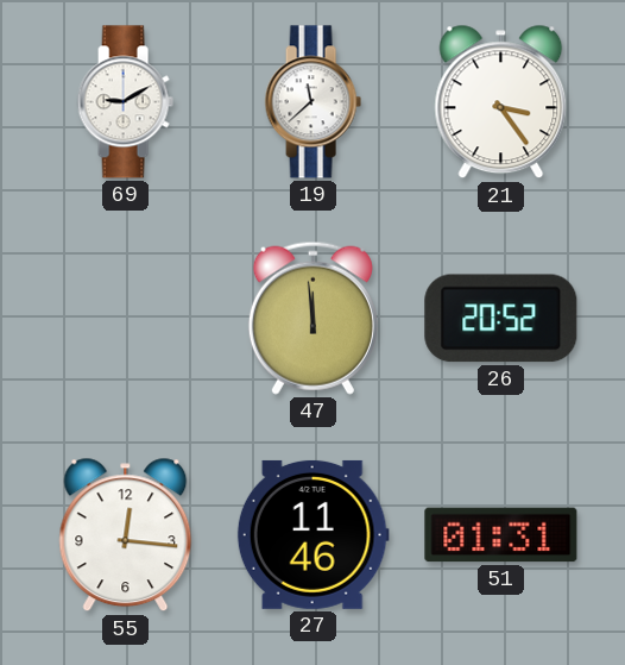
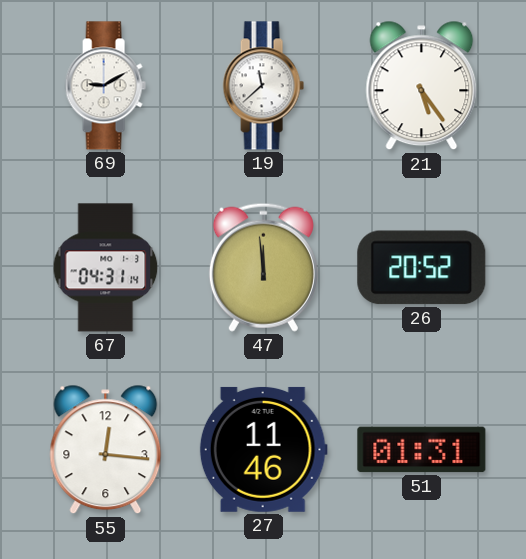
21: 3:24 -> 5:24 (422, 86)
67: none -> 04:31 (106, 268)
